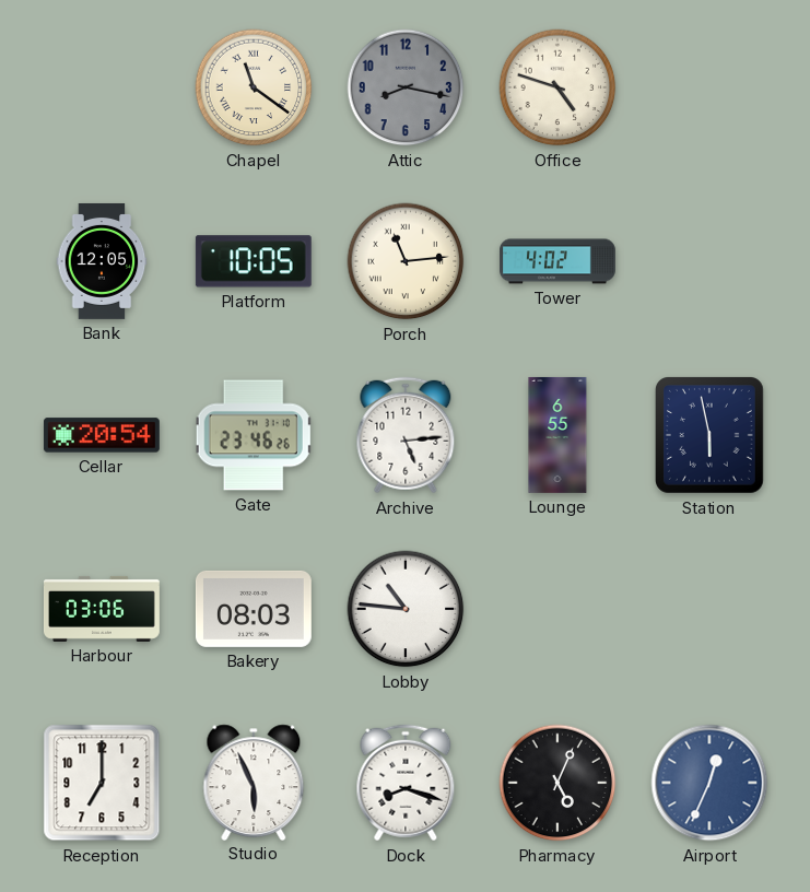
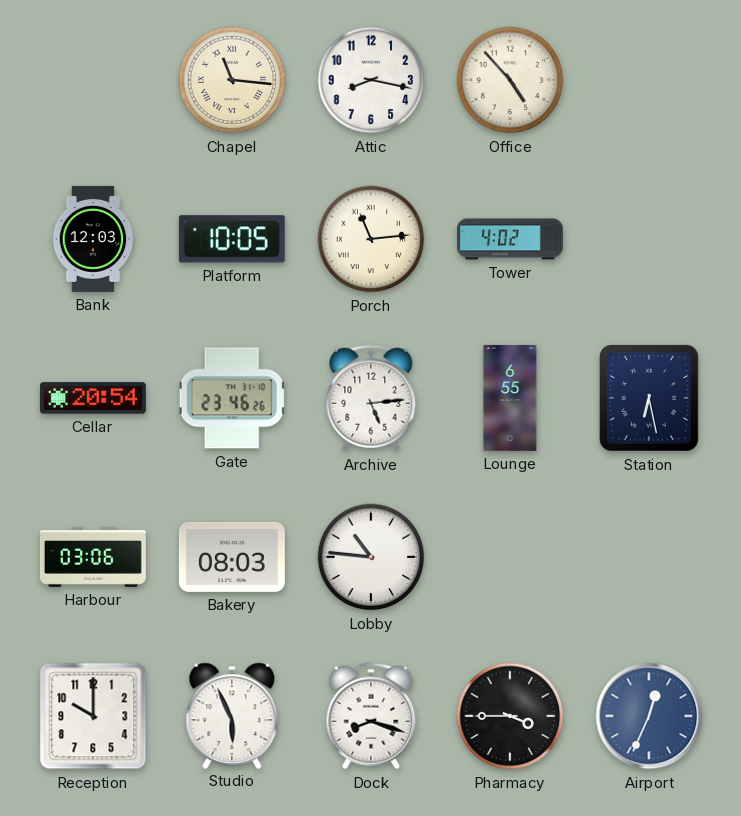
Chapel: 11:21 -> 11:16 (232, 80)
Attic dial: grey -> white (371, 80)
Office: 4:48 -> 4:53 (510, 80)
Bank: 12:05 -> 12:03 (93, 239)
Station: 5:58 -> 6:28 (650, 399)
Reception: 7:00 -> 10:00 (93, 716)
Pharmacy: 5:04 -> 3:45 (510, 716)
